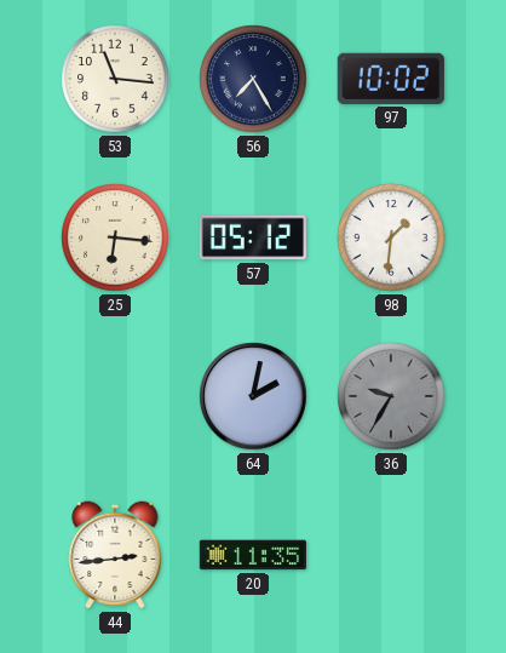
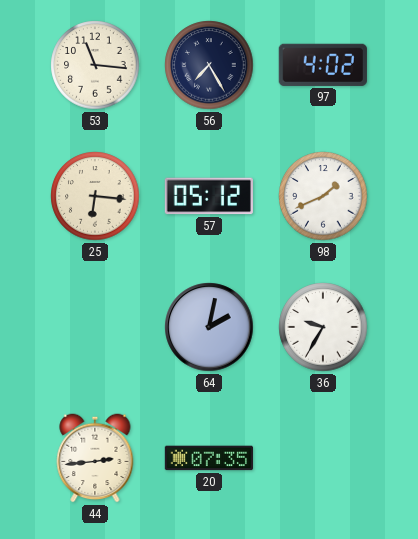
97: 10:02 -> 4:02 (323, 65)
98: 1:31 -> 1:41 (323, 196)
36 dial: grey -> white (323, 327)
20: 11:35 -> 07:35 (209, 458)
